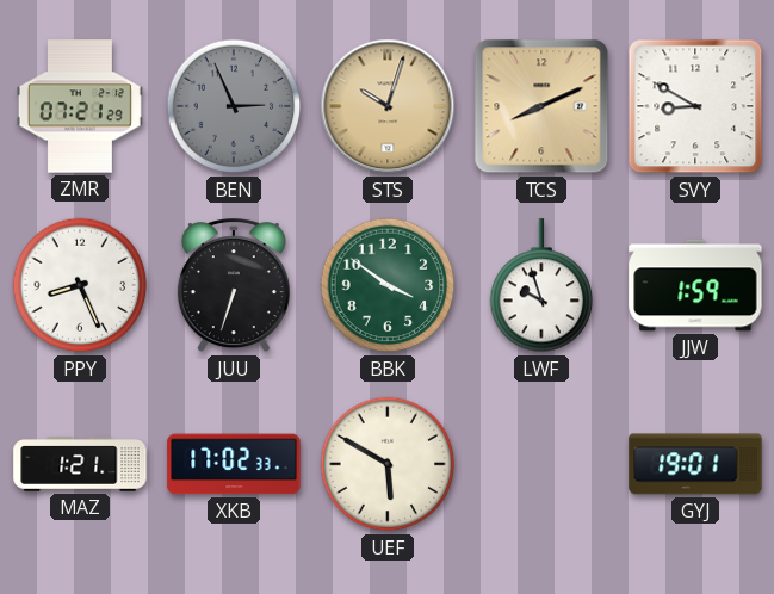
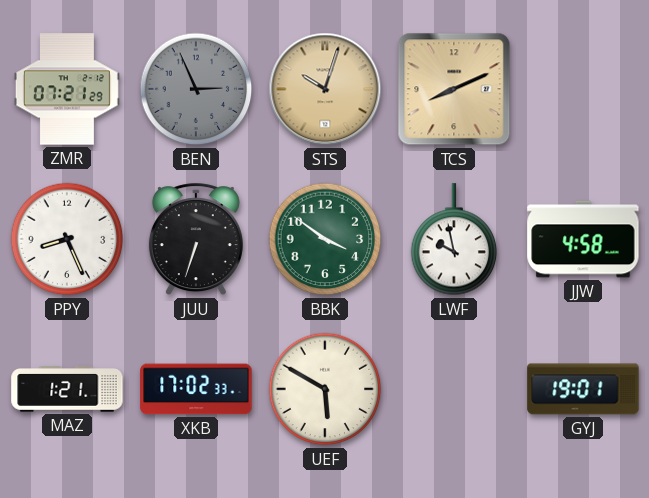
SVY: 8:50 -> none (695, 106)
LWF: 9:57 -> 9:58 (454, 240)
JJW: 1:59 -> 4:58 (583, 239)
